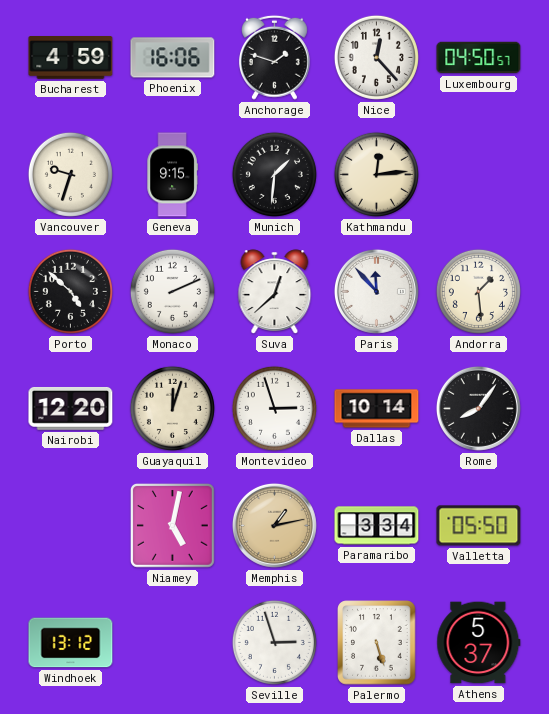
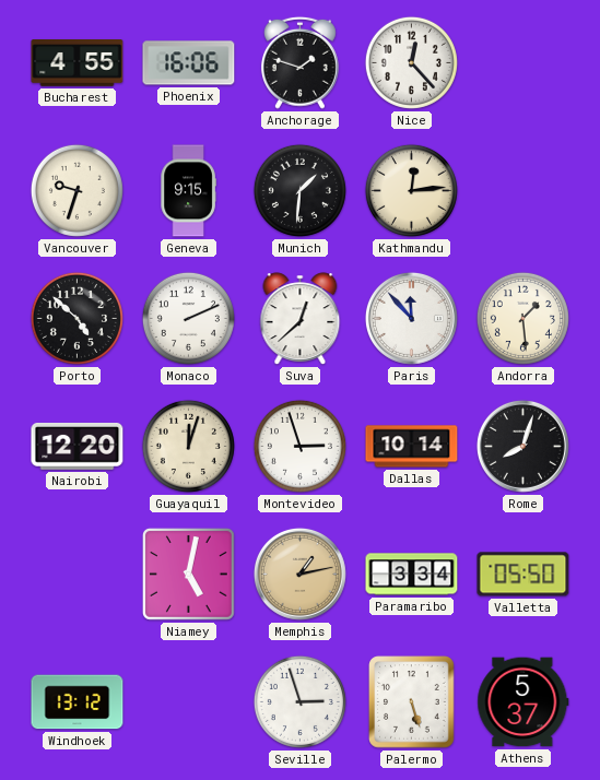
Bucharest: 4:59 -> 4:55 (78, 63)
Luxembourg: 04:50 -> none (479, 58)
Rome: 8:06 -> 8:03 (522, 446)
